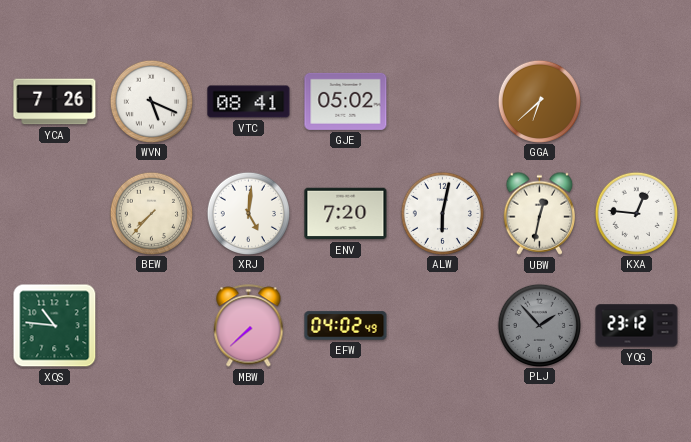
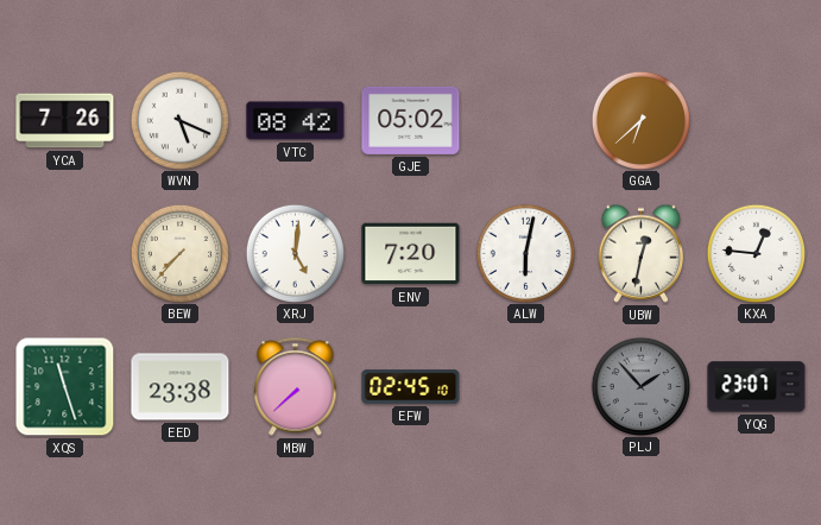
VTC: 08:41 -> 08:42 (296, 121)
XQS: 10:46 -> 11:27 (65, 387)
EED: none -> 23:38 (181, 387)
EFW: 04:02 -> 02:45 (411, 387)
YQG: 23:12 -> 23:07 (757, 387)
